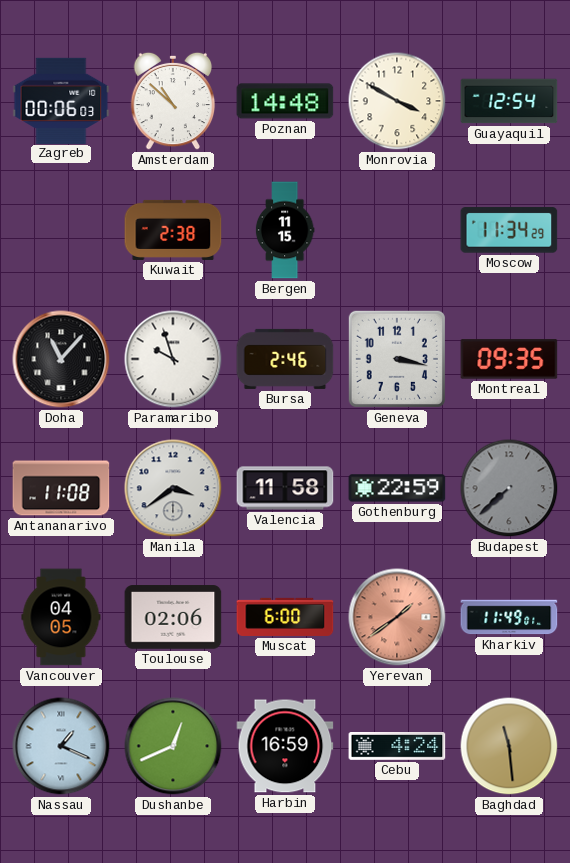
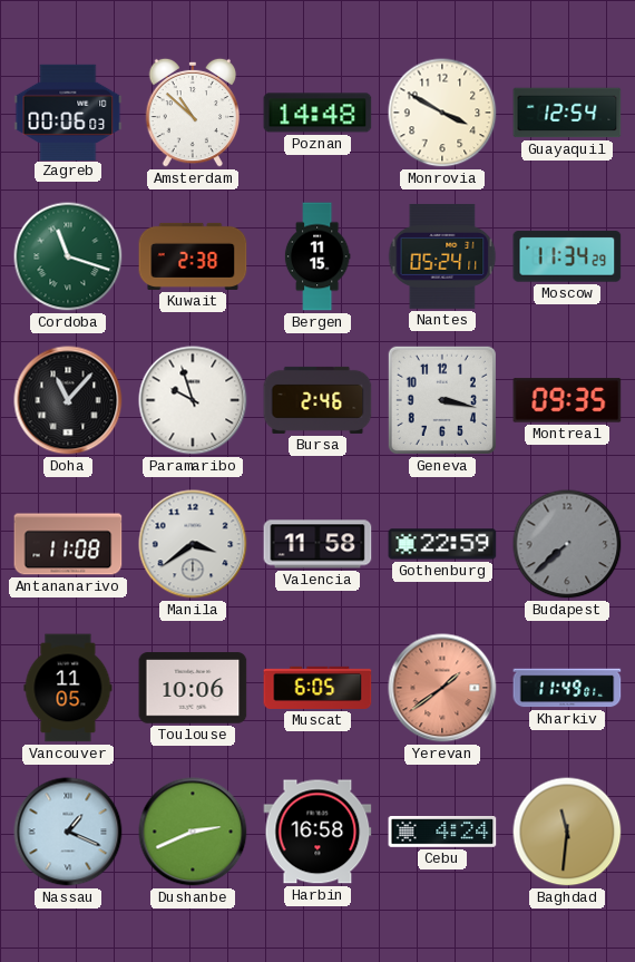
Cordoba: none -> 11:18 (68, 256)
Nantes: none -> 05:24 (442, 256)
Vancouver: 04:05 -> 11:05 (68, 688)
Toulouse: 02:06 -> 10:06 (193, 688)
Muscat: 6:00 -> 6:05 (317, 688)
Dushanbe: 12:41 -> 2:41 (193, 832)
Harbin: 16:59 -> 16:58 (317, 832)
Baghdad: 11:29 -> 11:31 (567, 832)
